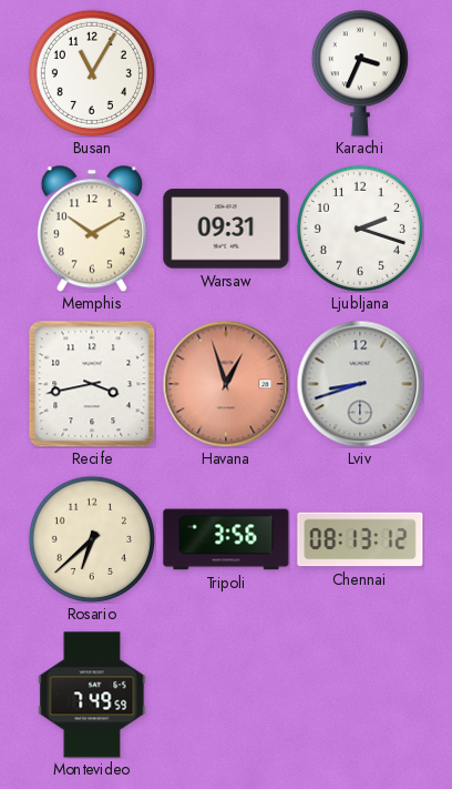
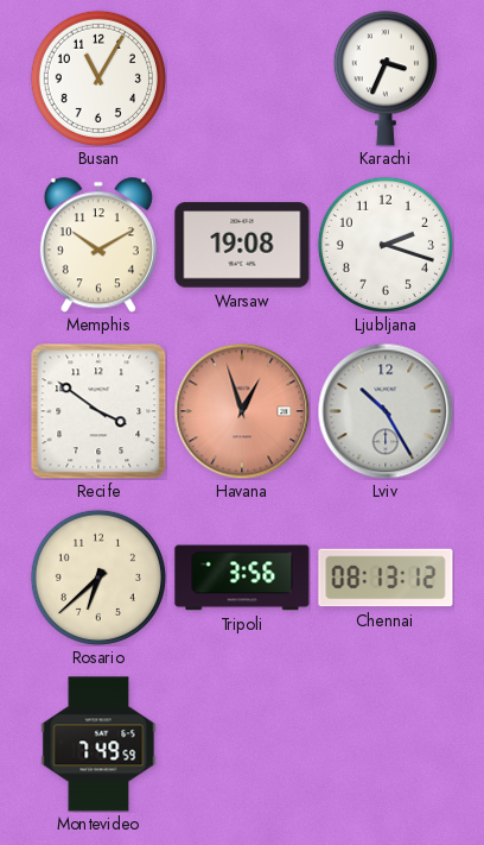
Warsaw: 09:31 -> 19:08 (242, 245)
Recife: 3:43 -> 3:51 (98, 411)
Lviv: 8:42 -> 10:25 (386, 411)
